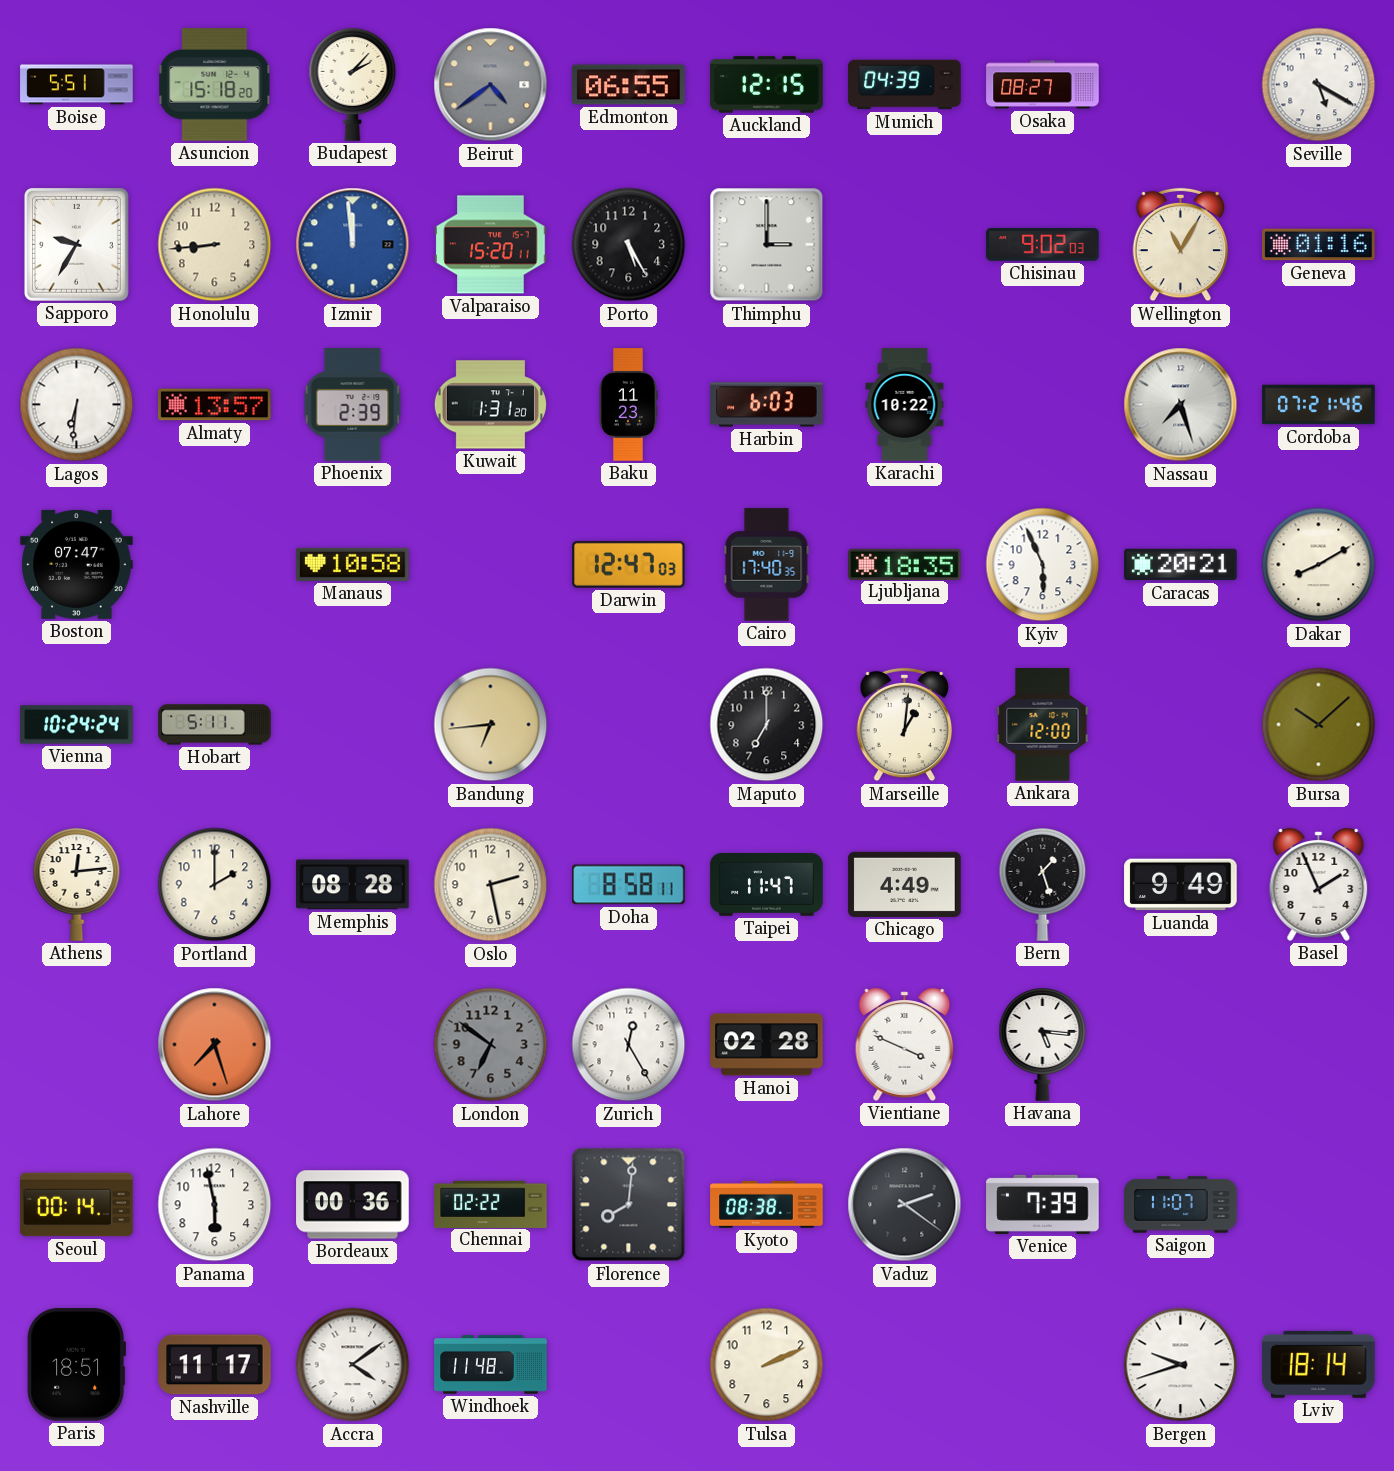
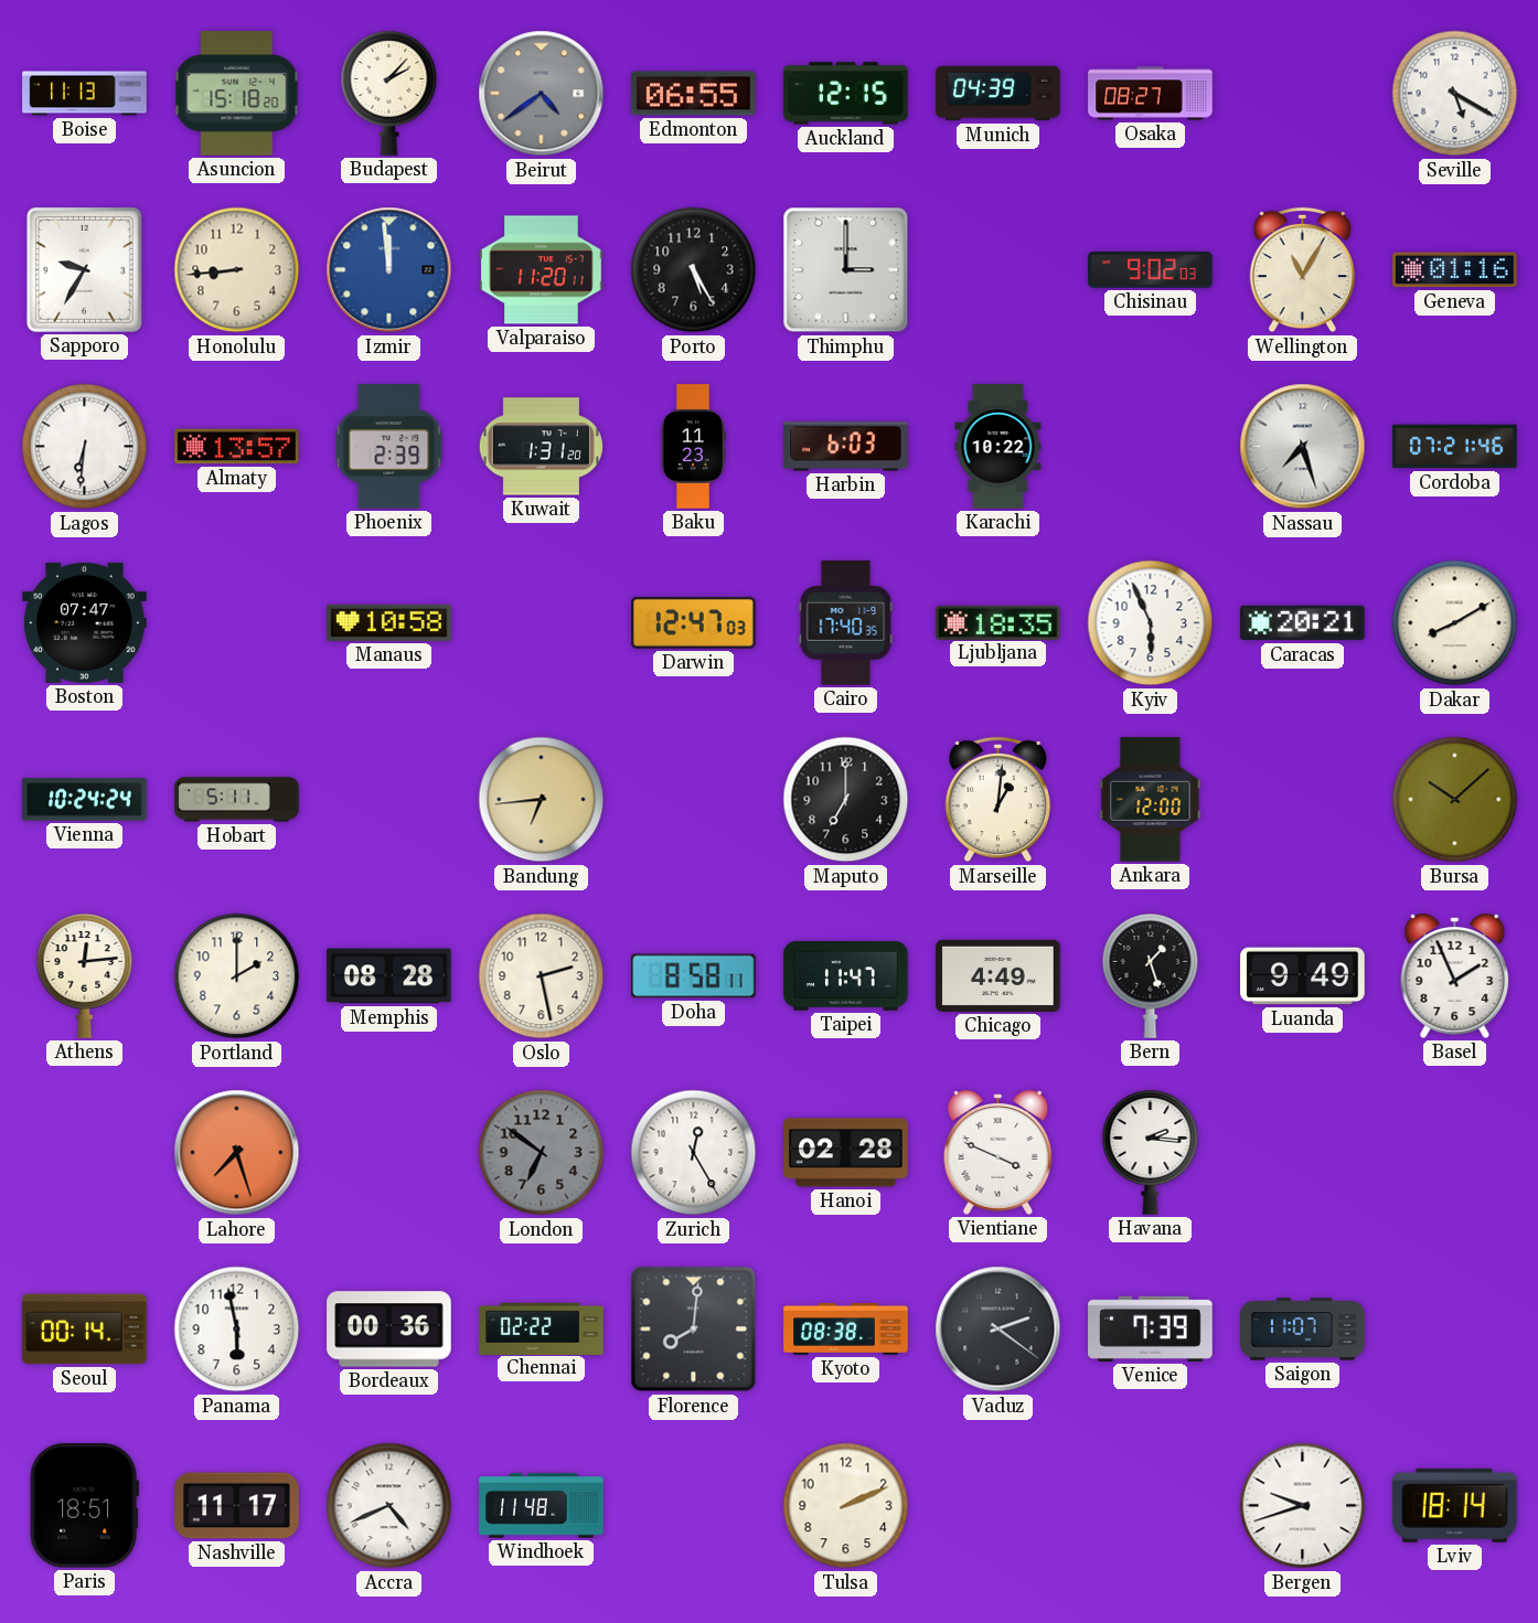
Boise: 5:51 -> 11:13 (85, 94)
Valparaiso: 15:20 -> 11:20 (542, 270)
Havana: 5:16 -> 2:16 (1151, 1153)
Accra: 4:09 -> 4:41 (389, 1506)
